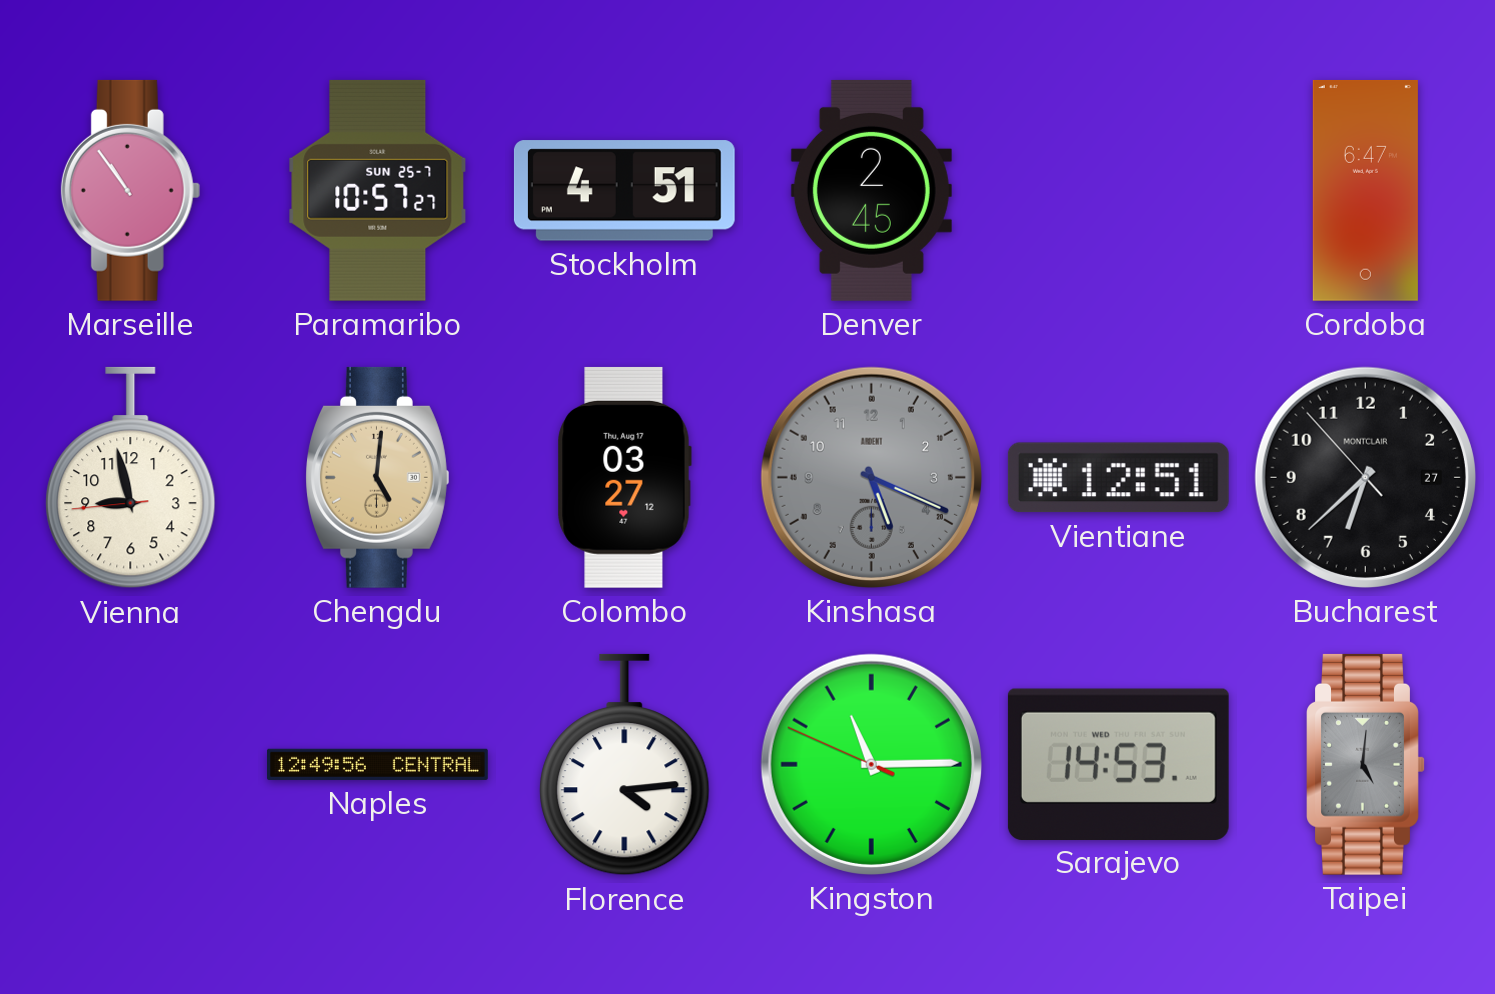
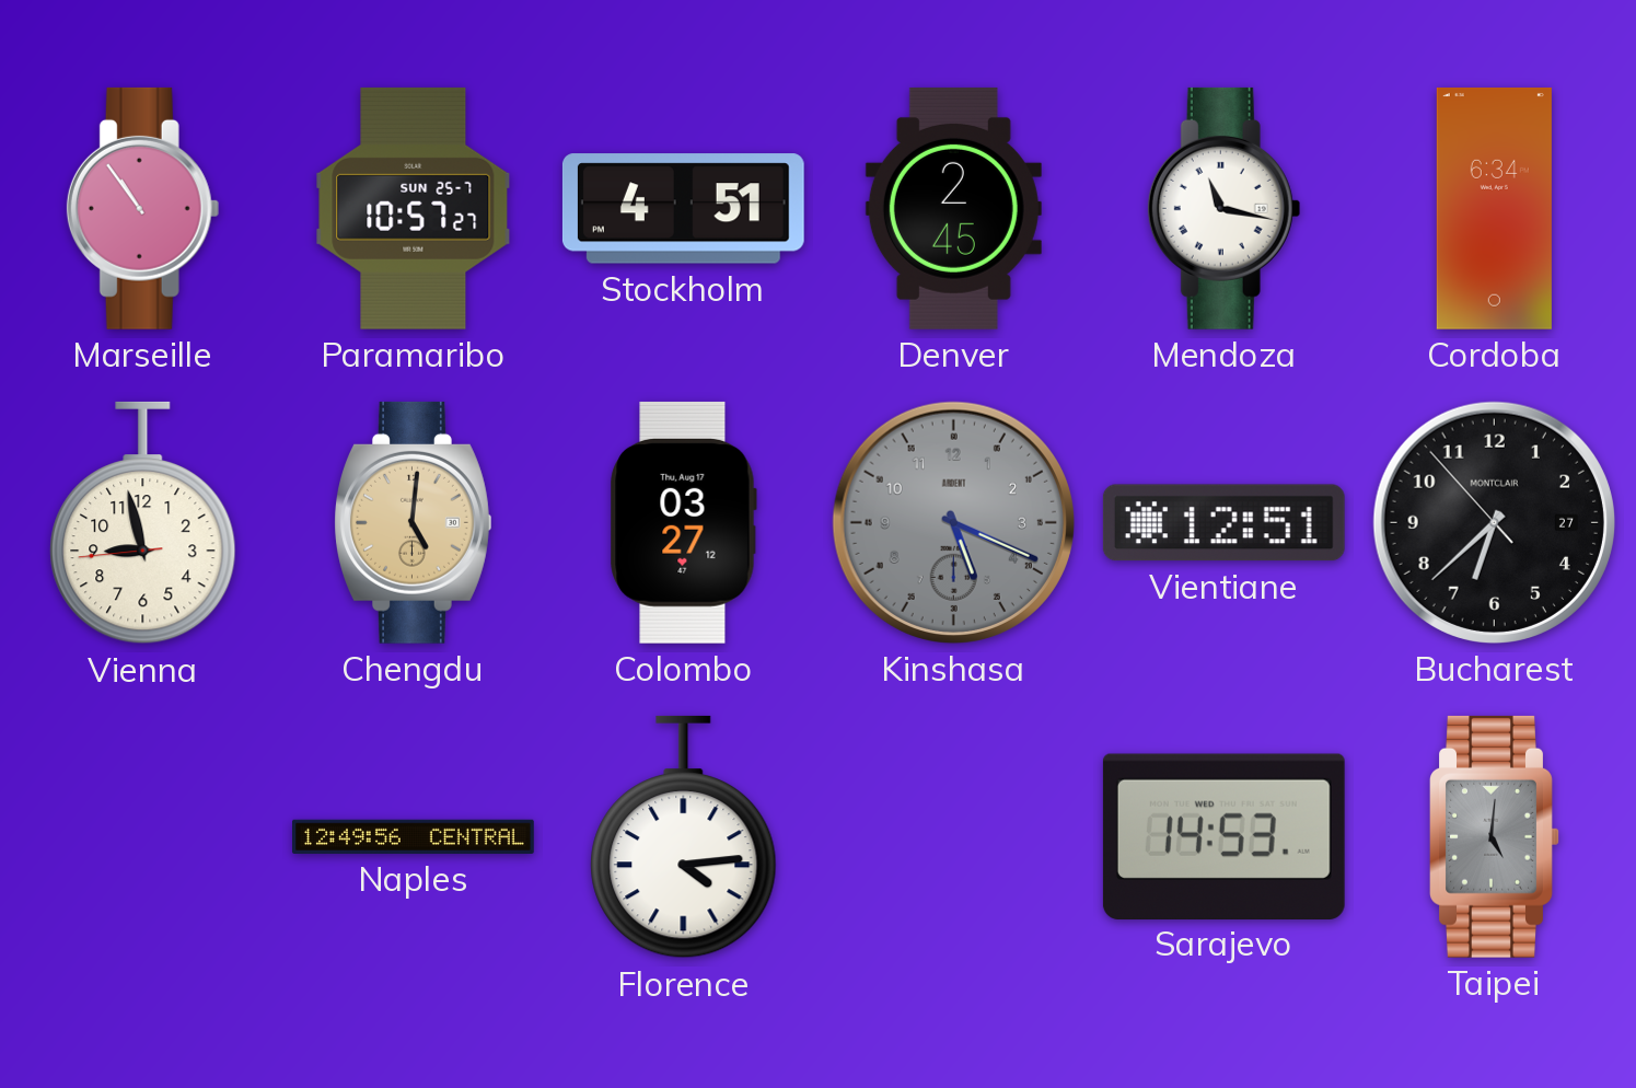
Mendoza: none -> 11:17 (1225, 208)
Cordoba: 6:47 -> 6:34 (1494, 208)
Kingston: 11:14 -> none (871, 764)
